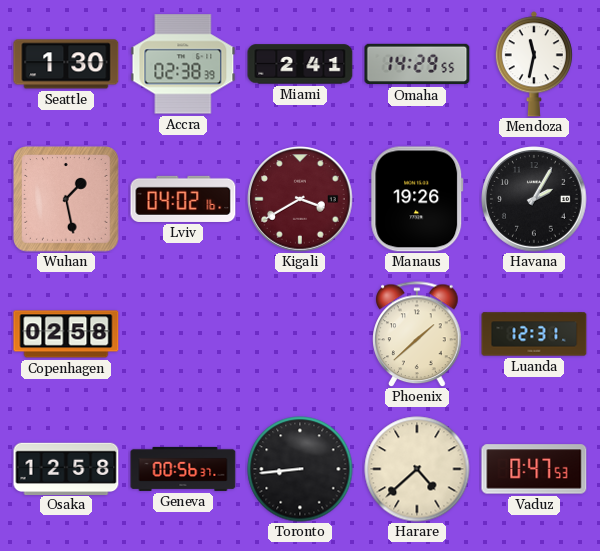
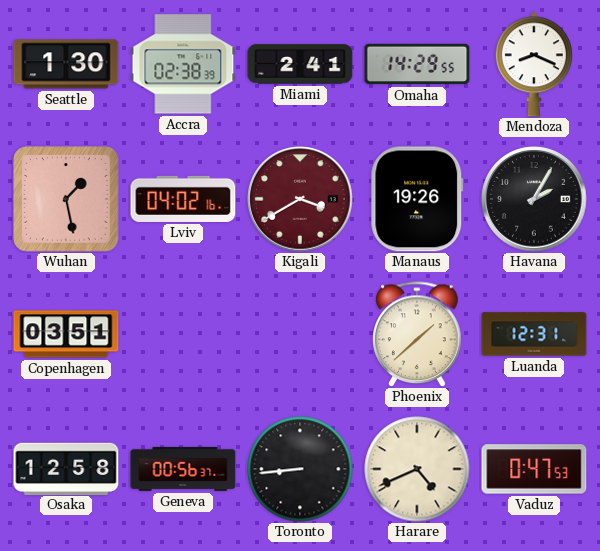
Mendoza: 11:32 -> 8:19 (534, 64)
Copenhagen: 02:58 -> 03:51 (66, 334)
Harare: 4:38 -> 4:41 (417, 469)
